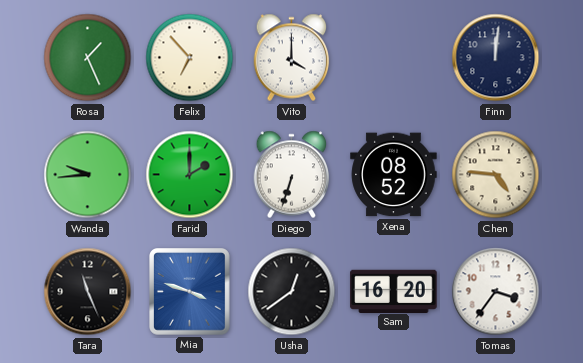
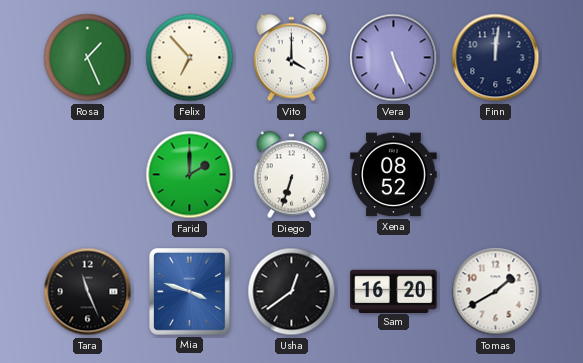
Vera: none -> 5:26 (394, 58)
Wanda: 9:44 -> none (88, 175)
Chen: 4:46 -> none (496, 175)
Tomas: 3:36 -> 1:40 (496, 292)
